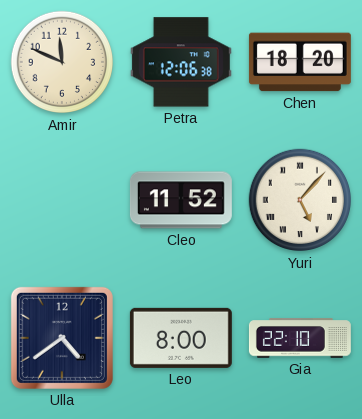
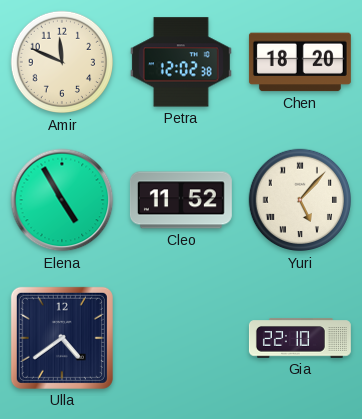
Petra: 12:06 -> 12:02 (181, 62)
Elena: none -> 4:55 (62, 200)
Leo: 8:00 -> none (181, 338)
